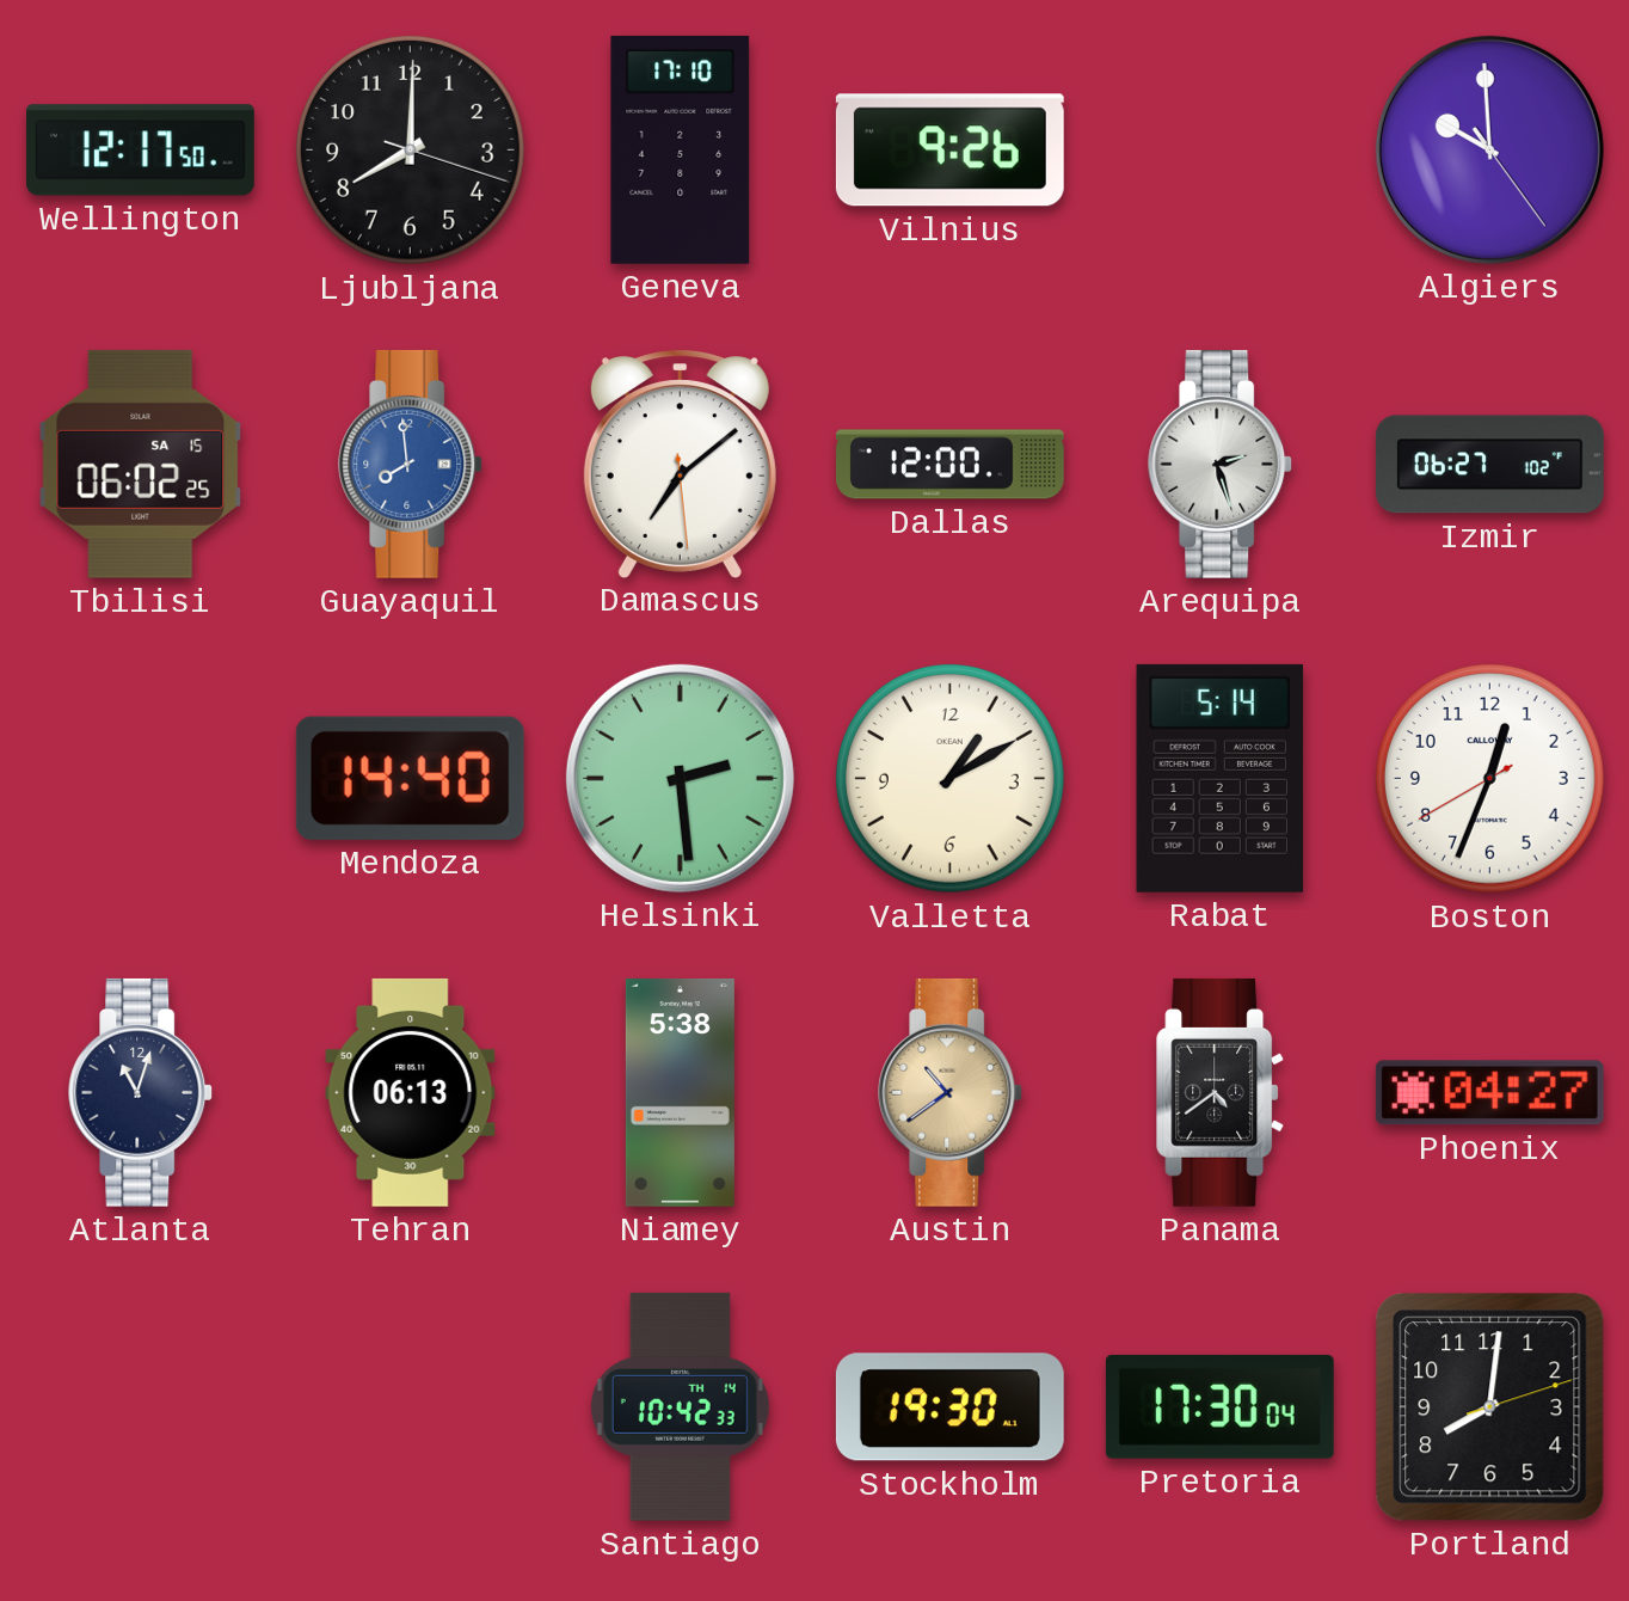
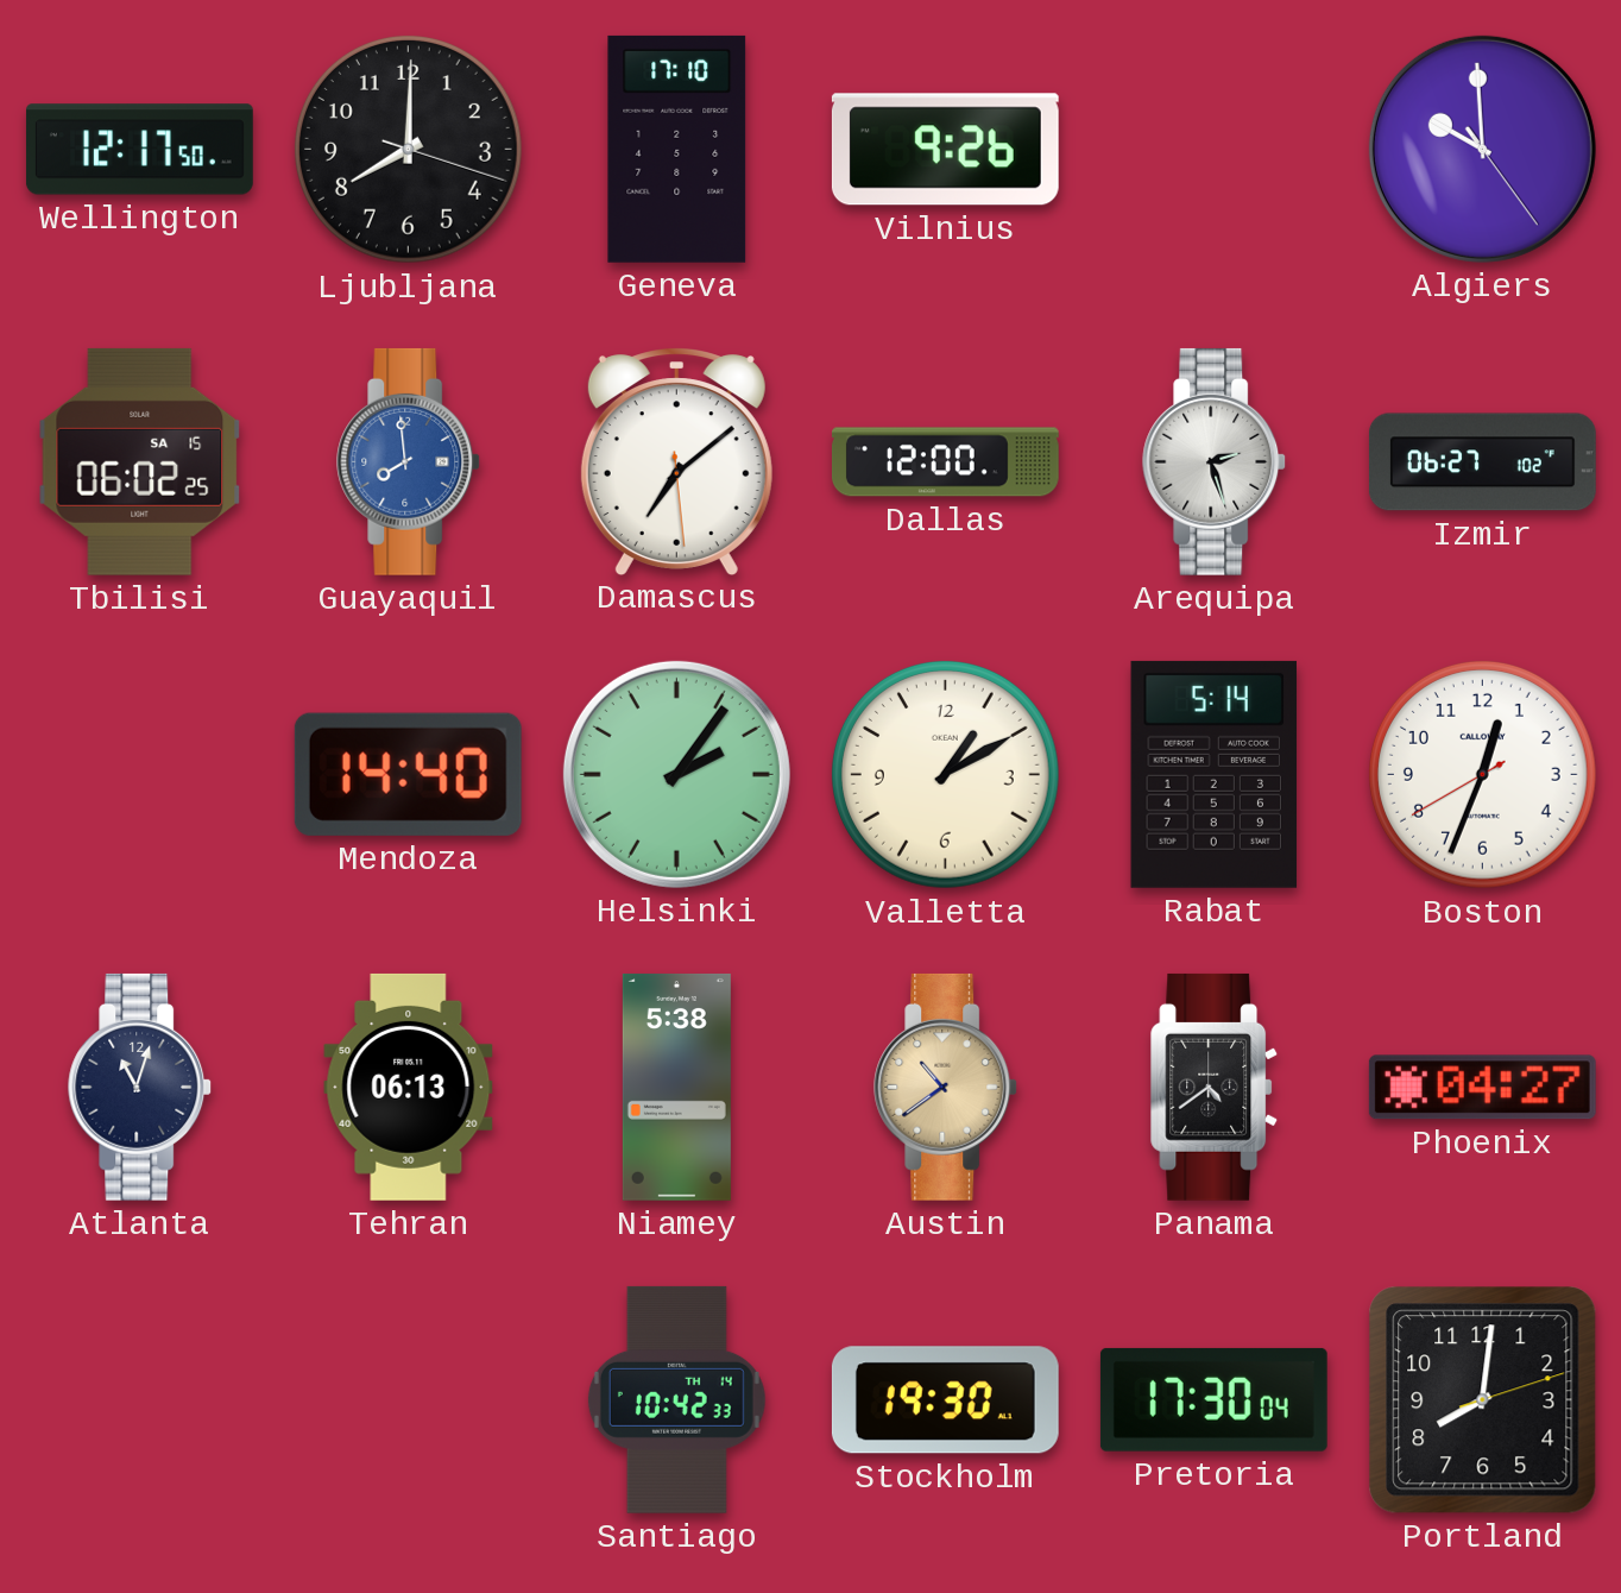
Helsinki: 2:29 -> 2:06 (676, 774)
